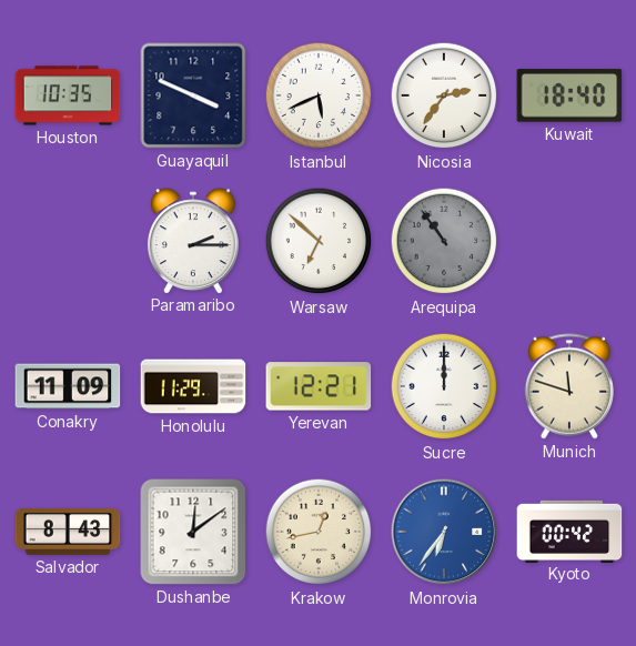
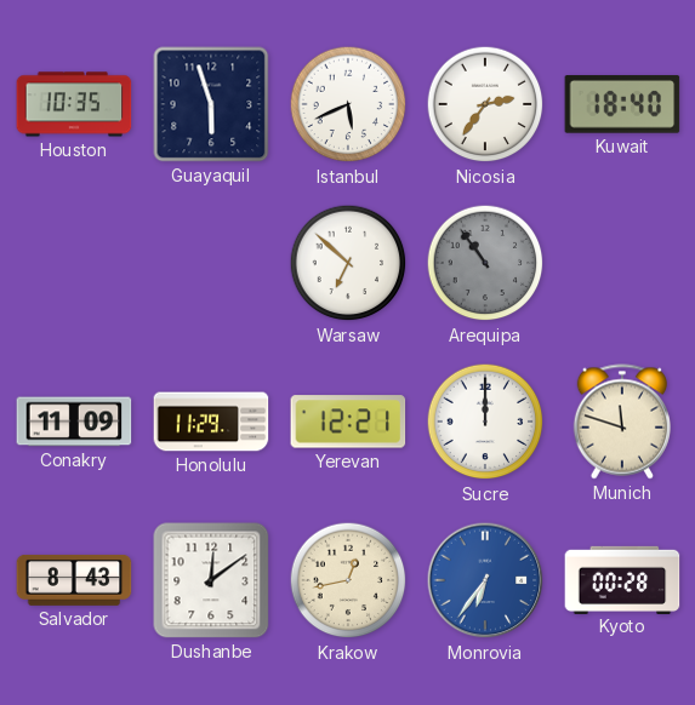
Guayaquil: 3:49 -> 5:57 (211, 104)
Paramaribo: 2:15 -> none (193, 241)
Kyoto: 00:42 -> 00:28 (622, 579)
